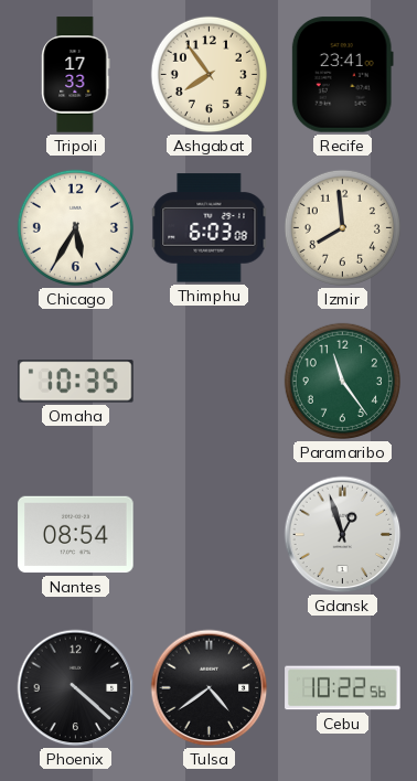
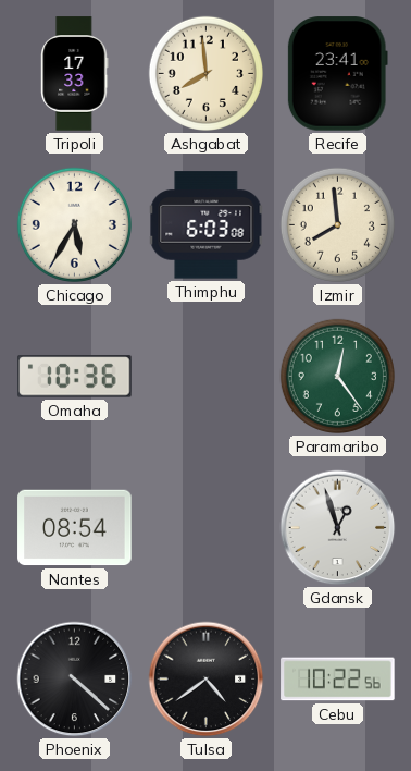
Ashgabat: 7:54 -> 7:59 (205, 73)
Omaha: 10:35 -> 10:36 (75, 377)
Paramaribo: 11:24 -> 12:24 (337, 376)
